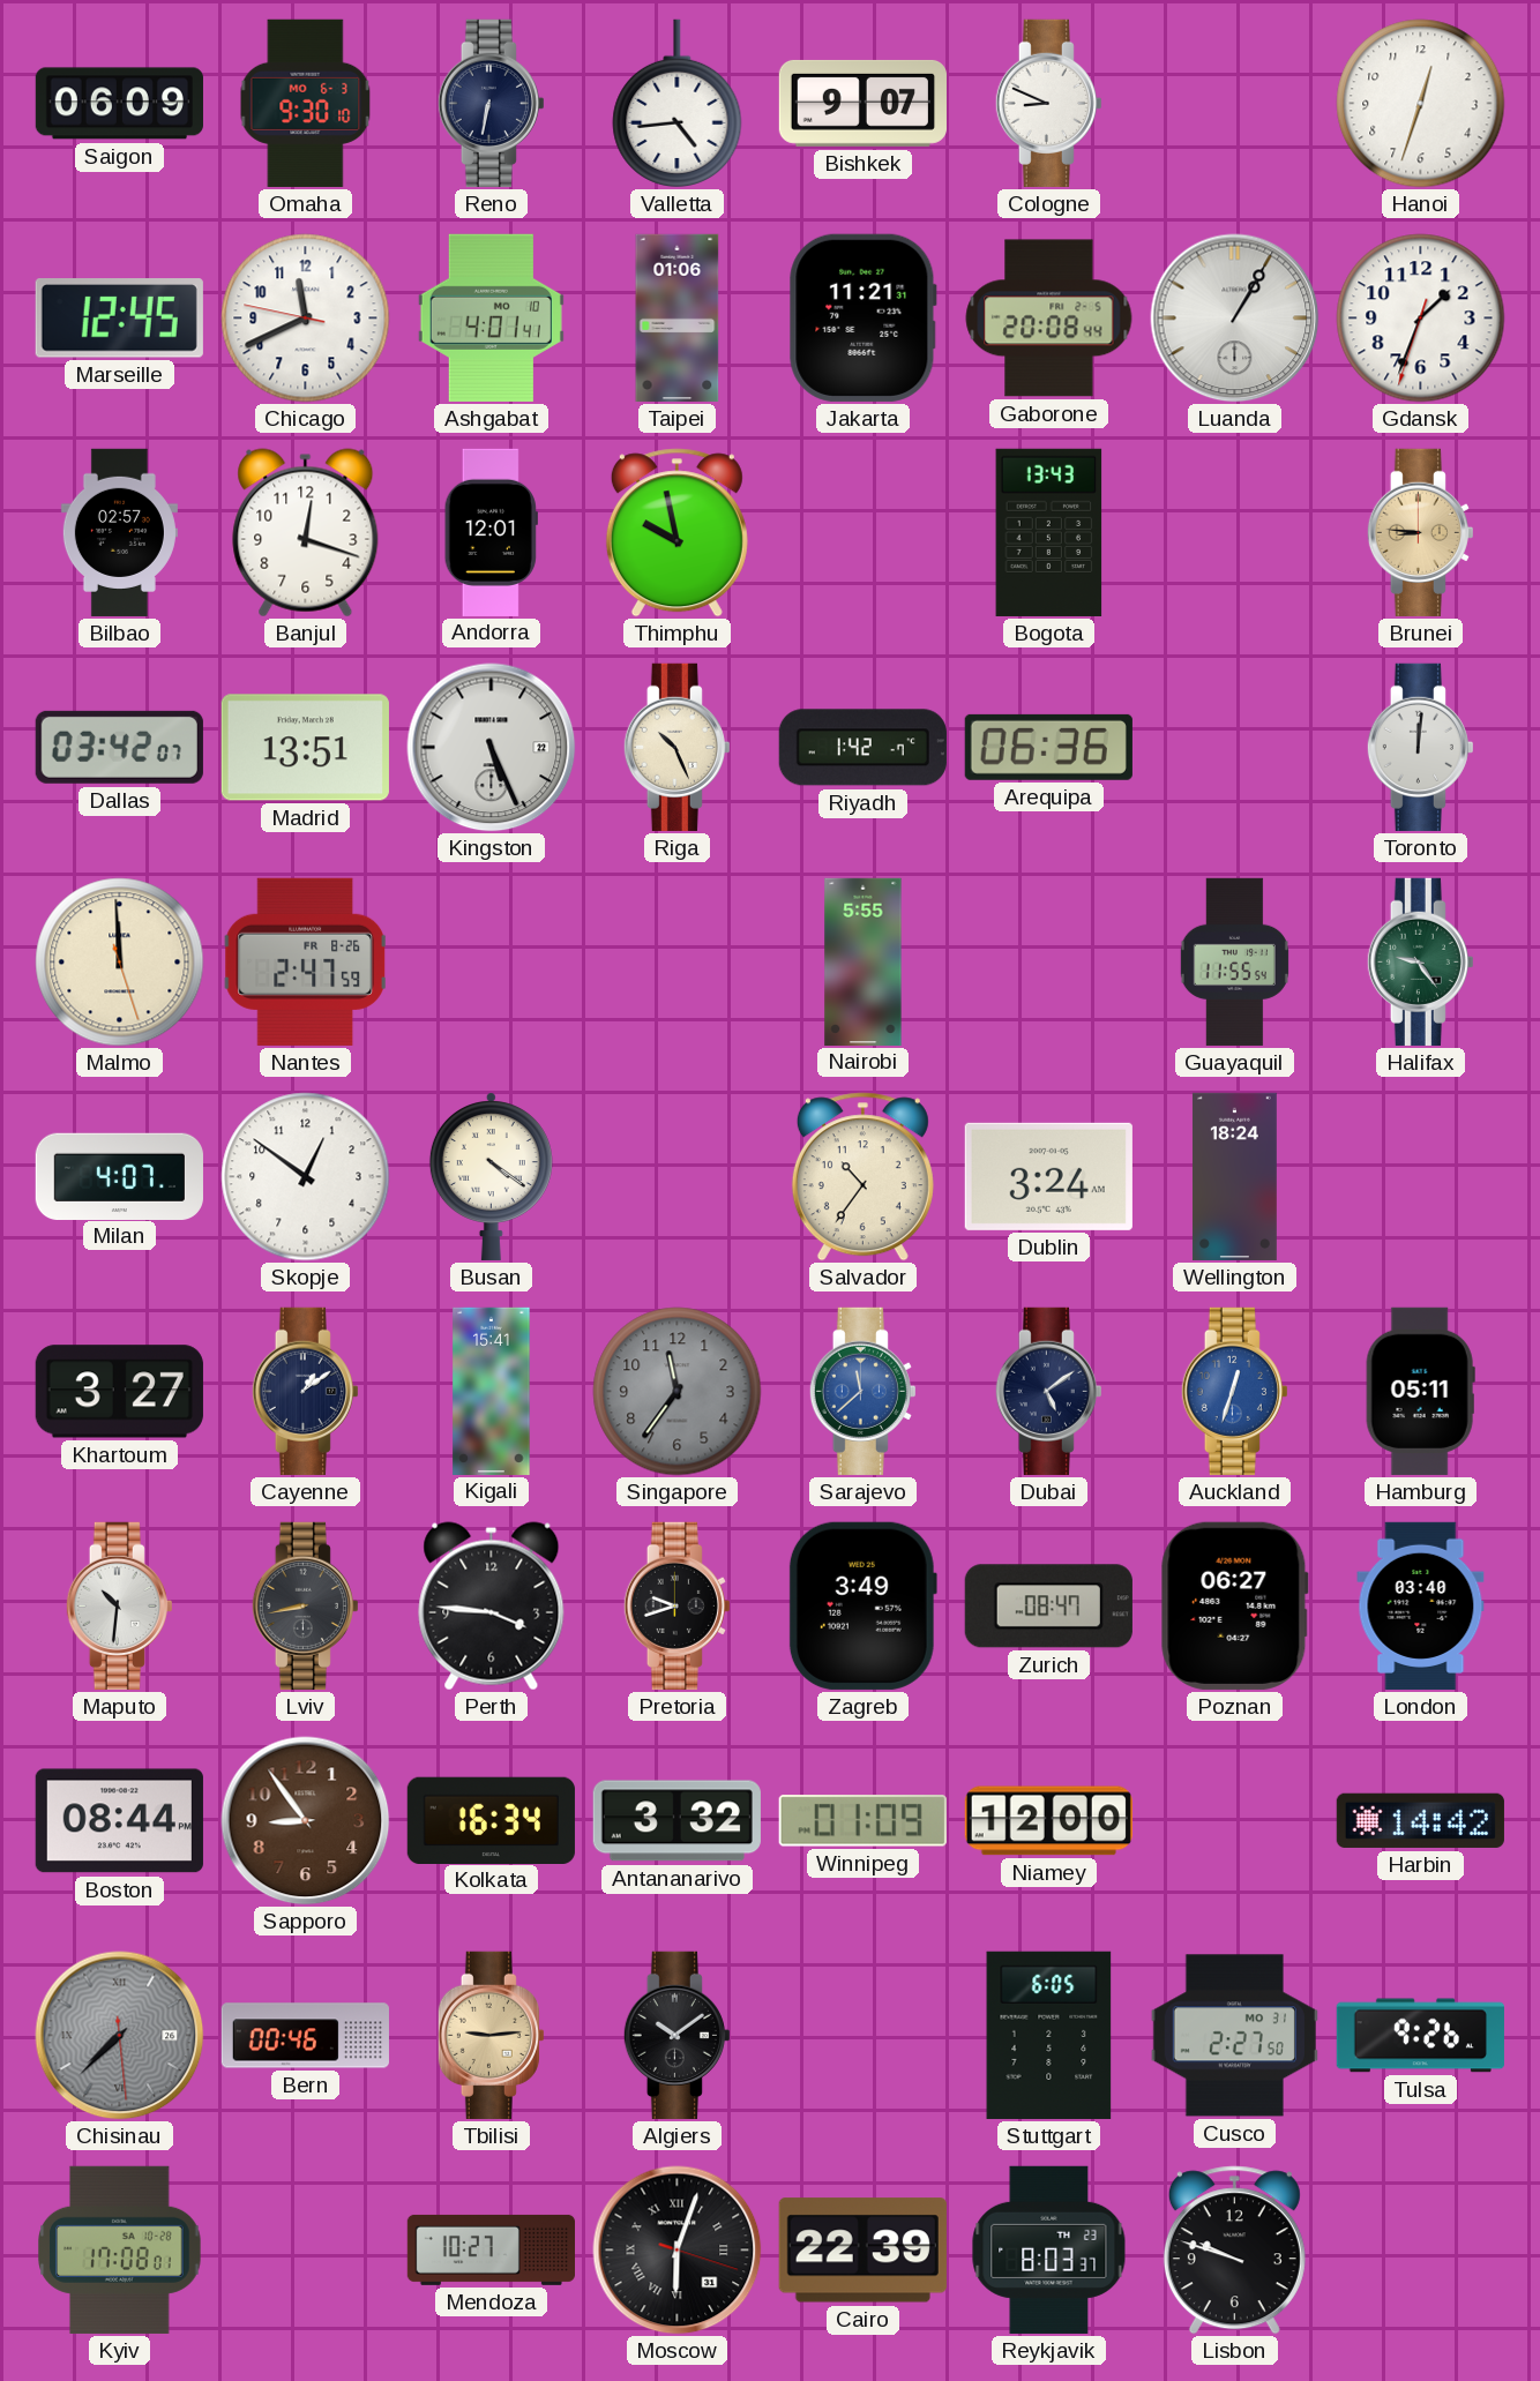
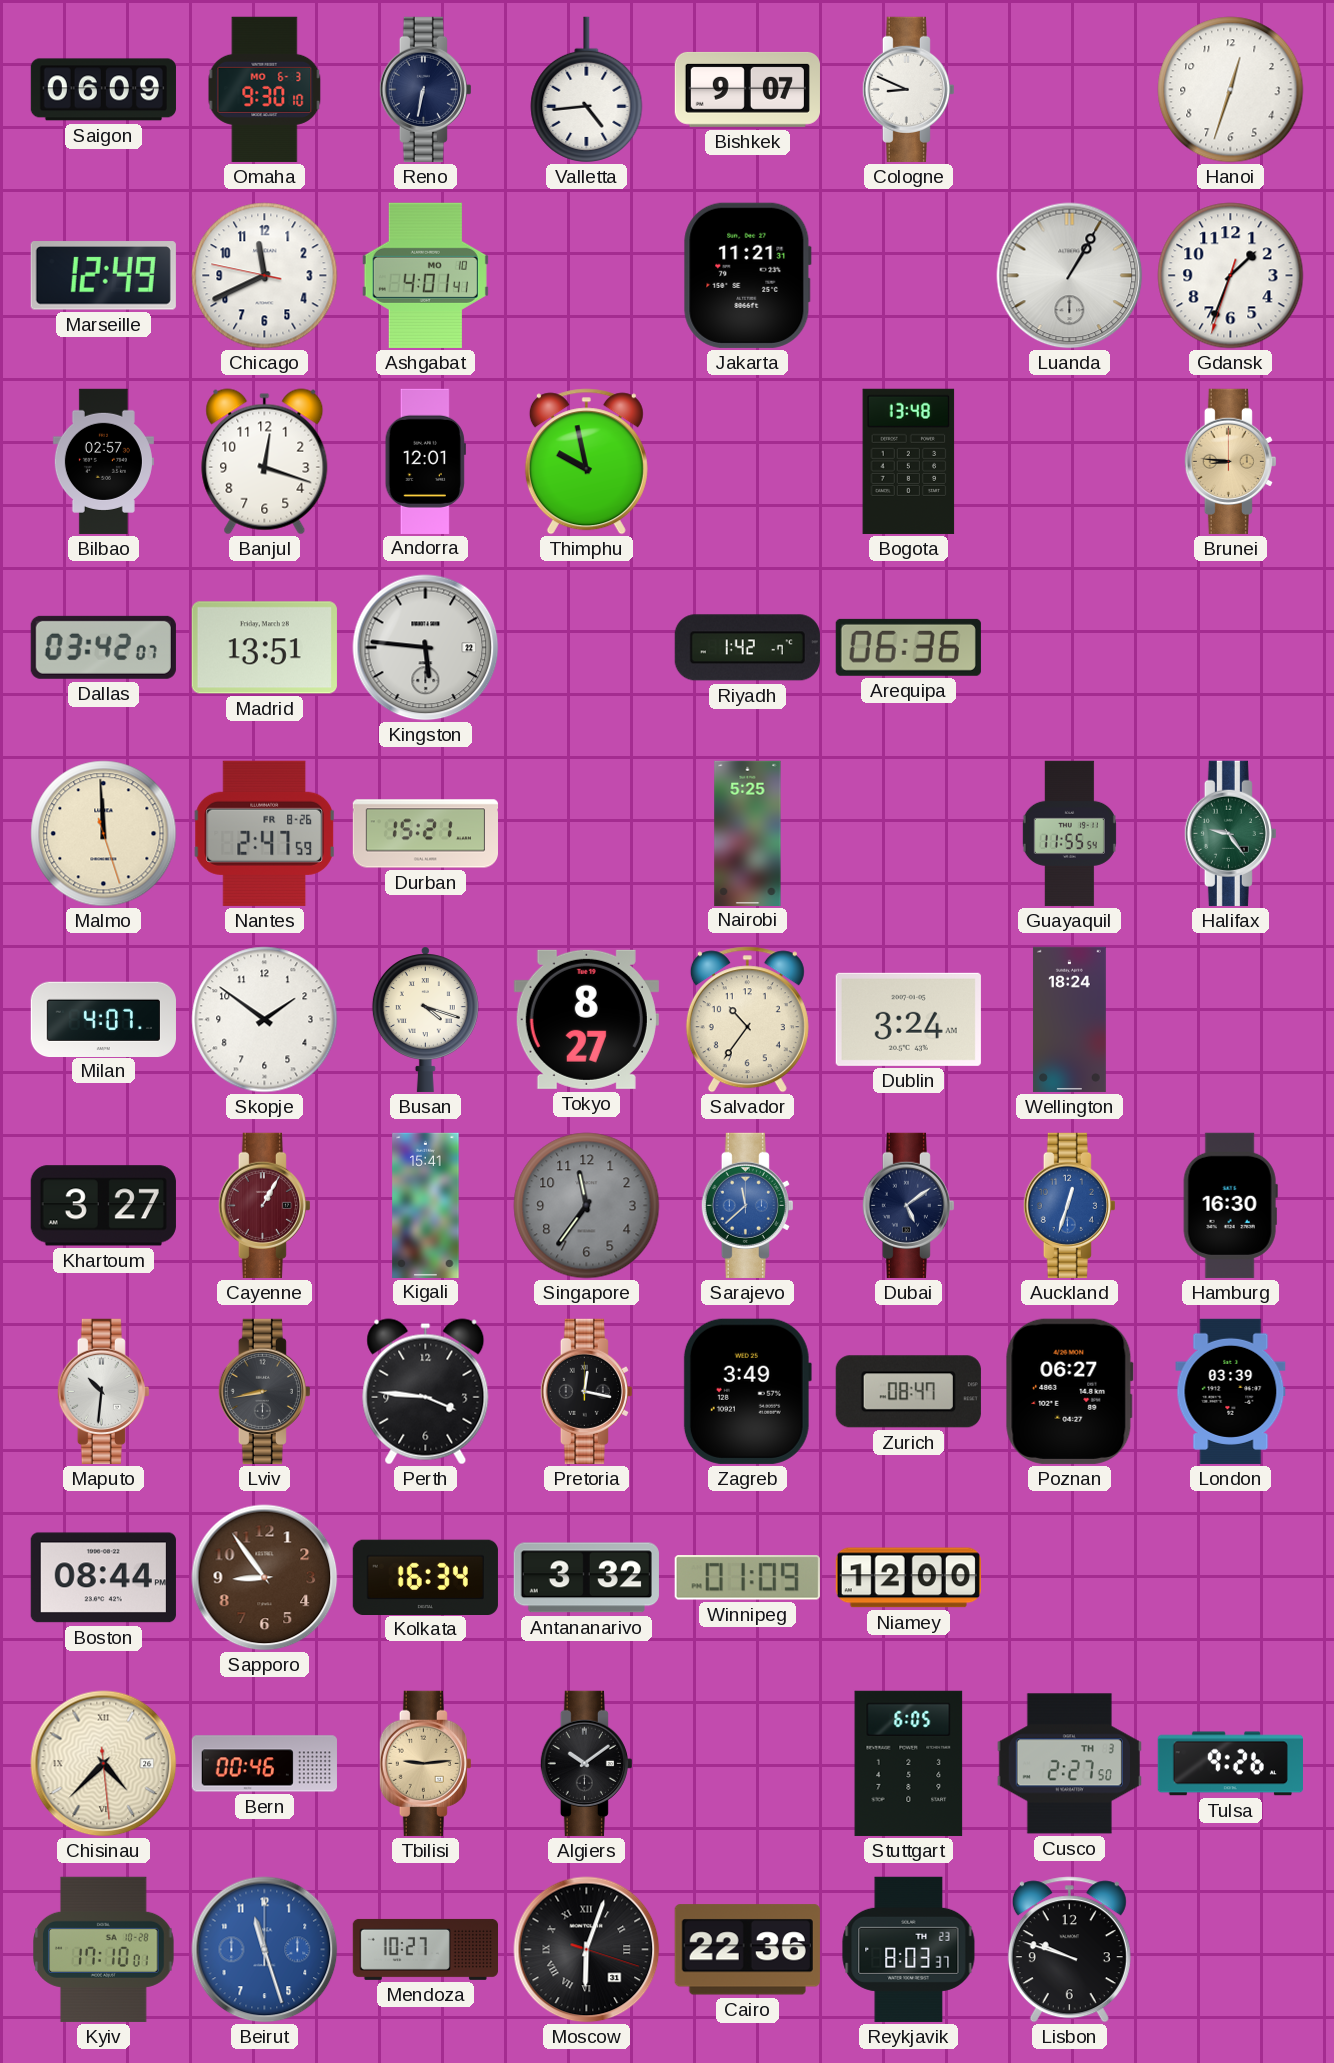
Marseille: 12:45 -> 12:49 (103, 276)
Taipei: 01:06 -> none (678, 317)
Gaborone: 20:08 -> none (1049, 319)
Bogota: 13:43 -> 13:48 (909, 461)
Kingston: 5:26 -> 5:46 (426, 648)
Riga: 10:26 -> none (676, 747)
Toronto: 12:01 -> none (1420, 747)
Durban: none -> 15:21 (425, 834)
Nairobi: 5:55 -> 5:25 (748, 833)
Skopje: 12:51 -> 1:51 (265, 1020)
Busan: 4:21 -> 4:18 (425, 1019)
Tokyo: none -> 8:27 (586, 1019)
Cayenne: 1:09 -> 1:05 (264, 1205)
Cayenne dial: navy -> burgundy (264, 1205)
Hamburg: 05:11 -> 16:30 (1230, 1205)
Pretoria: 9:42 -> 12:17 (586, 1391)
London: 03:40 -> 03:39 (1231, 1391)
Harbin: 14:42 -> none (1420, 1820)
Chisinau: 7:37 -> 4:37 (104, 1764)
Chisinau dial: grey -> cream (104, 1764)
Cusco date: MO 31 -> TH 3 (1069, 1764)
Kyiv: 17:08 -> 17:10 (104, 1949)
Beirut: none -> 11:27 (265, 1950)
Cairo: 22:39 -> 22:36 (747, 1950)
